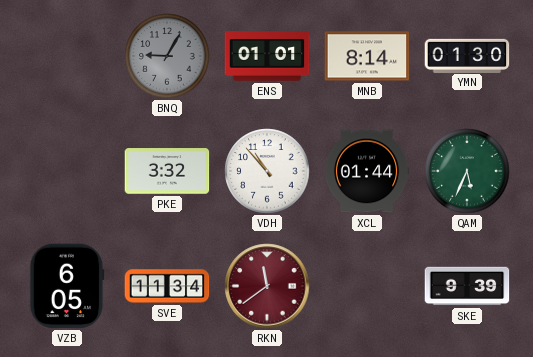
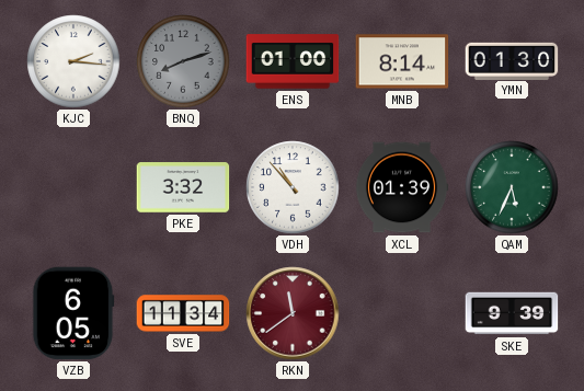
KJC: none -> 2:16 (73, 61)
BNQ: 9:05 -> 8:12 (183, 61)
ENS: 01:01 -> 01:00 (293, 61)
XCL: 01:44 -> 01:39 (402, 187)
